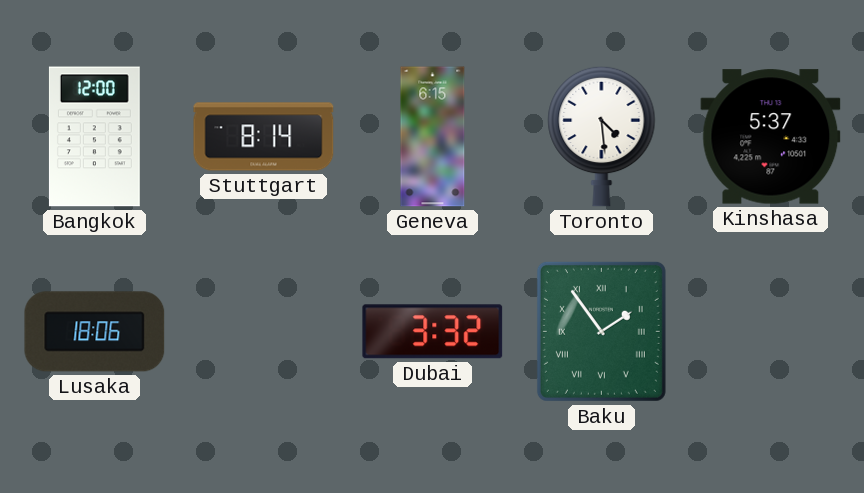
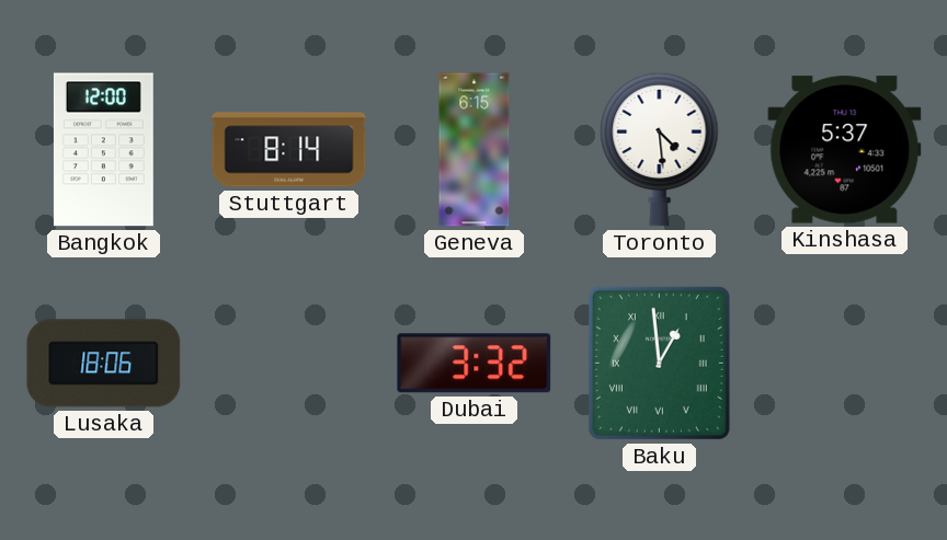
Baku: 1:54 -> 12:59 (659, 363)
